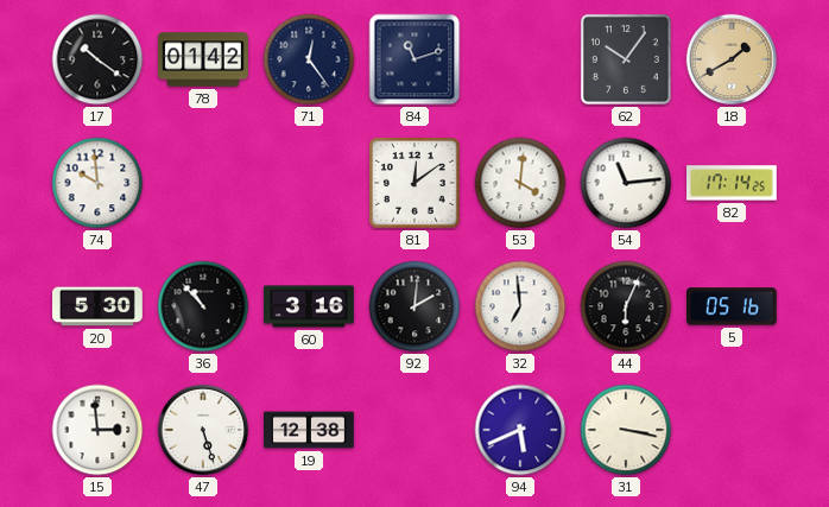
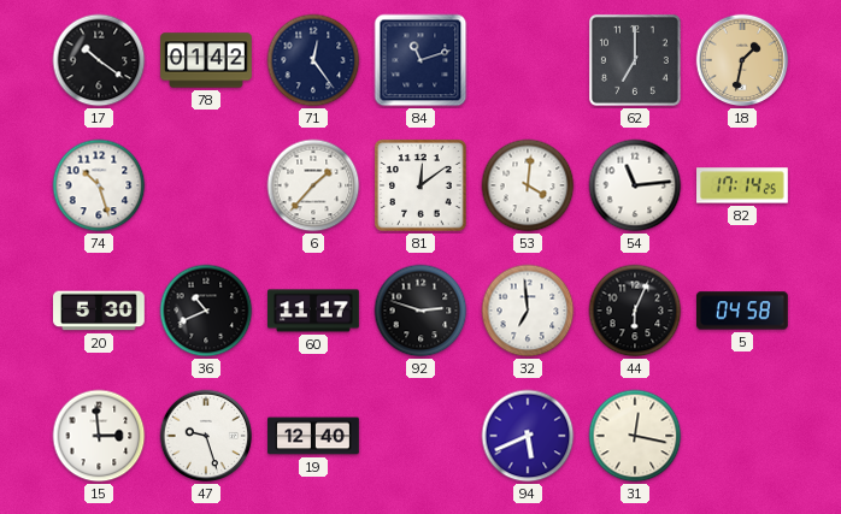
62: 10:06 -> 7:00 (635, 60)
18: 1:40 -> 1:32 (742, 60)
74: 9:59 -> 10:27 (99, 185)
6: none -> 1:37 (313, 185)
36: 10:53 -> 10:41 (206, 311)
60: 3:16 -> 11:17 (314, 311)
92: 2:01 -> 2:48 (420, 311)
5: 05:16 -> 04:58 (743, 311)
47: 5:27 -> 9:27 (206, 436)
19: 12:38 -> 12:40 (313, 436)
31: 3:17 -> 12:17 (635, 436)
